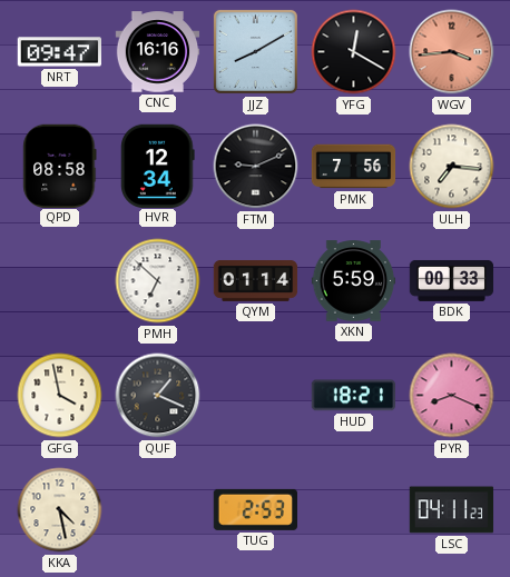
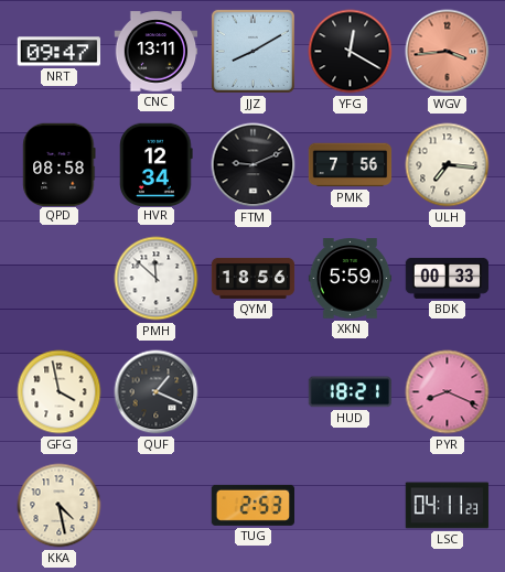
CNC: 16:16 -> 13:11 (157, 52)
PMH: 6:52 -> 11:52 (157, 279)
QYM: 01:14 -> 18:56 (254, 278)
